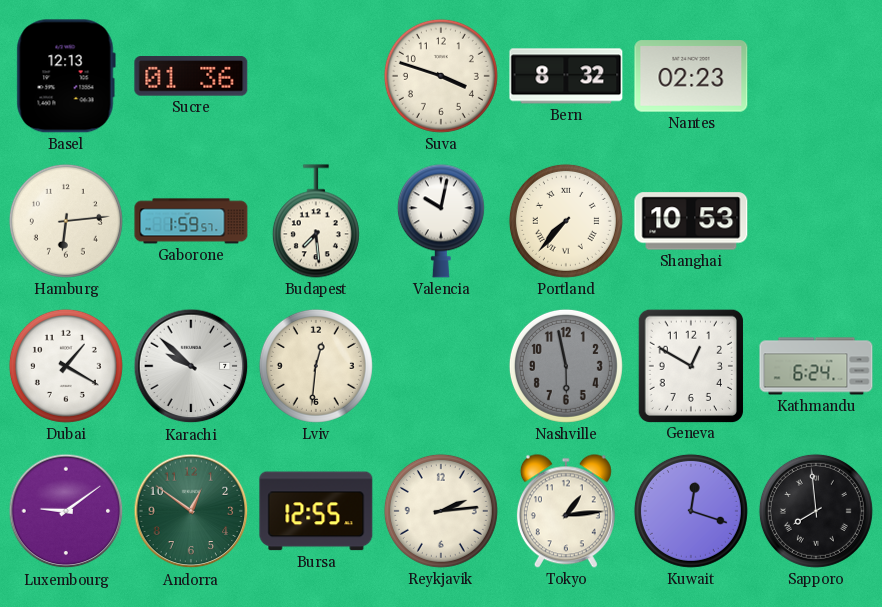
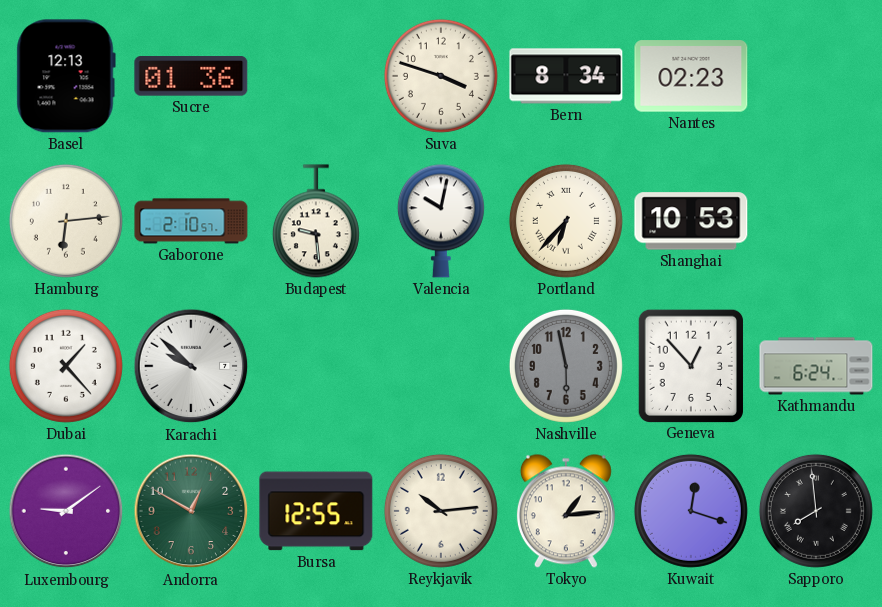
Bern: 8:32 -> 8:34 (566, 76)
Gaborone: 1:59 -> 2:10 (191, 221)
Budapest: 7:29 -> 9:29 (316, 221)
Portland: 7:37 -> 6:37 (566, 221)
Dubai: 1:20 -> 1:23 (66, 366)
Lviv: 12:31 -> none (316, 366)
Geneva: 12:50 -> 12:53 (691, 365)
Andorra: 12:51 -> 12:50 (191, 511)
Reykjavik: 2:14 -> 10:14 (441, 511)
